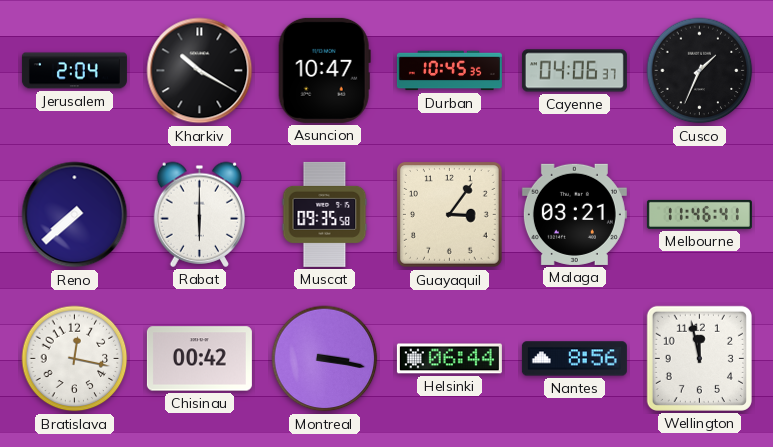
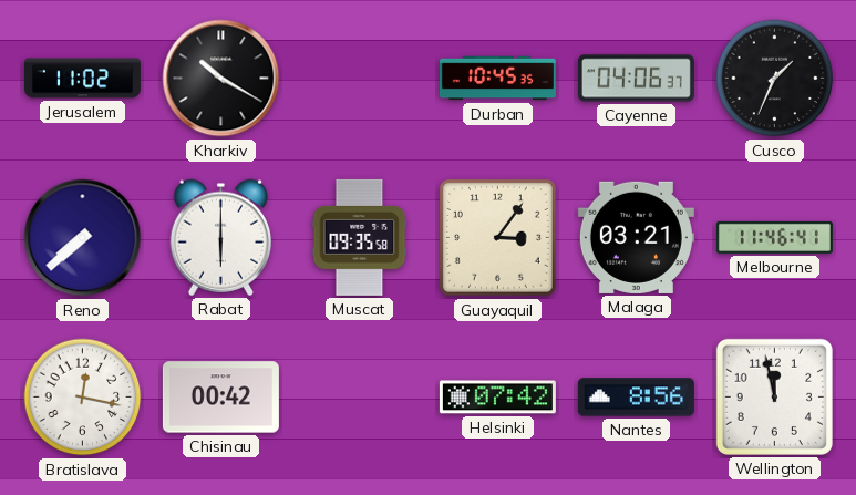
Jerusalem: 2:04 -> 11:02 (82, 79)
Asuncion: 10:47 -> none (324, 70)
Montreal: 3:17 -> none (325, 359)
Helsinki: 06:44 -> 07:42 (497, 398)
